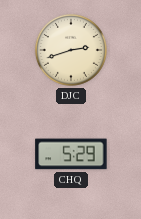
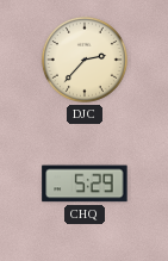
DJC: 2:42 -> 2:37 (85, 60)
